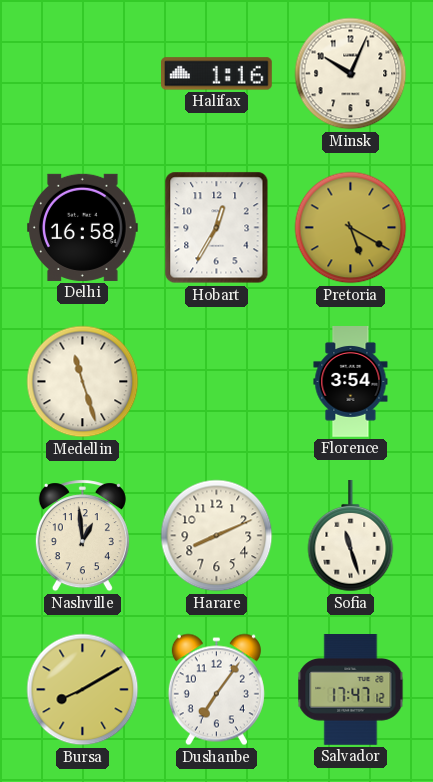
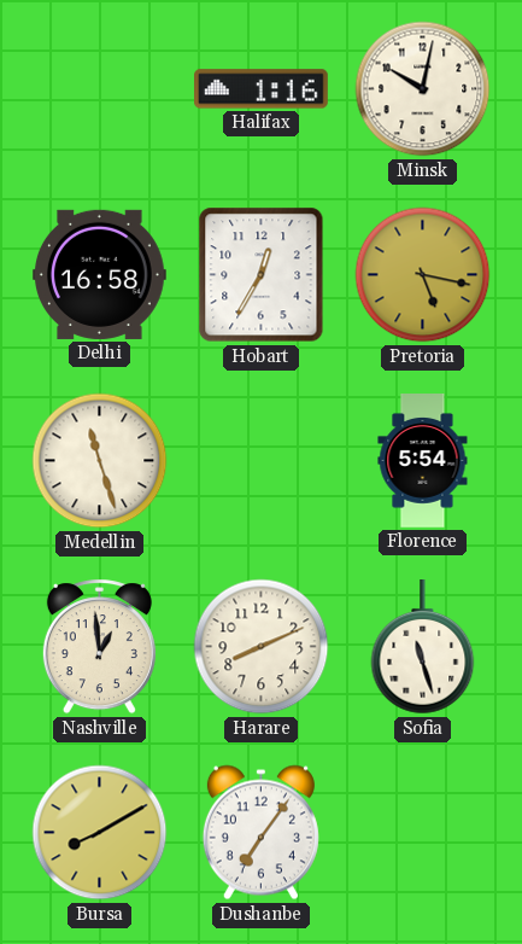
Minsk: 10:04 -> 10:02 (423, 89)
Pretoria: 5:20 -> 5:17 (423, 275)
Florence: 3:54 -> 5:54 (423, 461)
Salvador: 17:47 -> none (351, 690)
